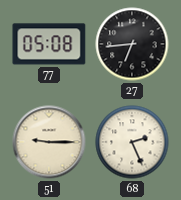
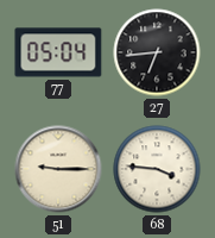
77: 05:08 -> 05:04 (58, 52)
68: 2:26 -> 3:46 (157, 169)
